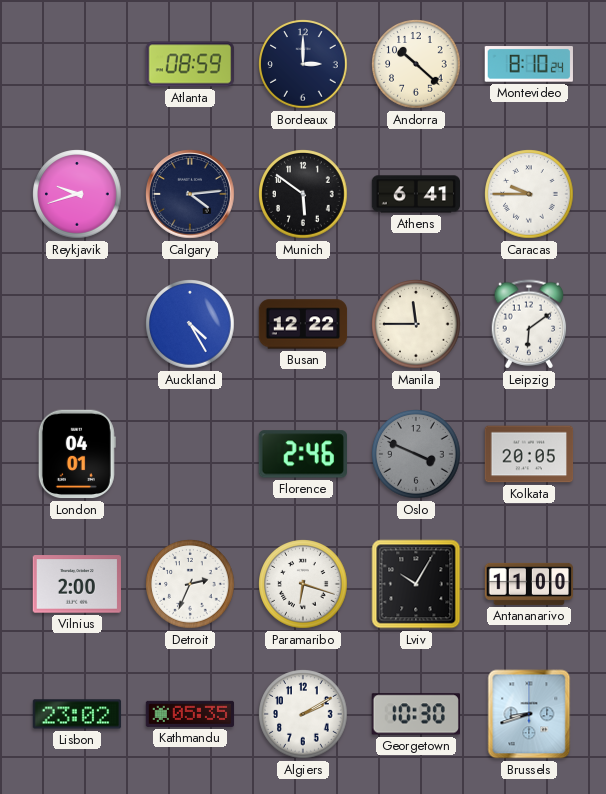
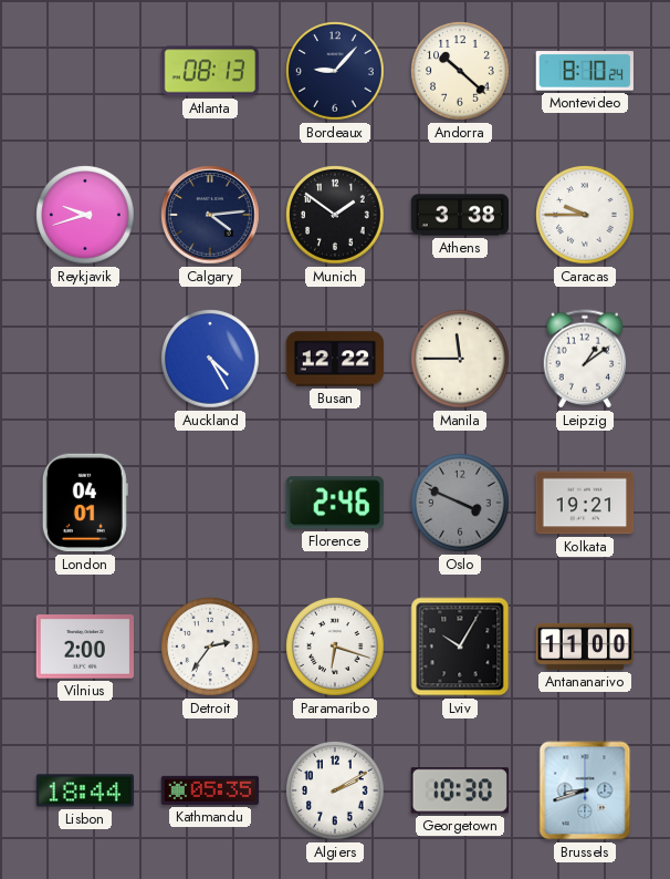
Atlanta: 08:59 -> 08:13 (210, 71)
Bordeaux: 3:00 -> 9:07 (335, 71)
Munich: 5:51 -> 1:51 (335, 215)
Athens: 6:41 -> 3:38 (460, 215)
Leipzig: 6:09 -> 1:09 (585, 359)
Kolkata: 20:05 -> 19:21 (585, 503)
Detroit: 2:34 -> 2:36 (210, 647)
Lisbon: 23:02 -> 18:44 (85, 790)
